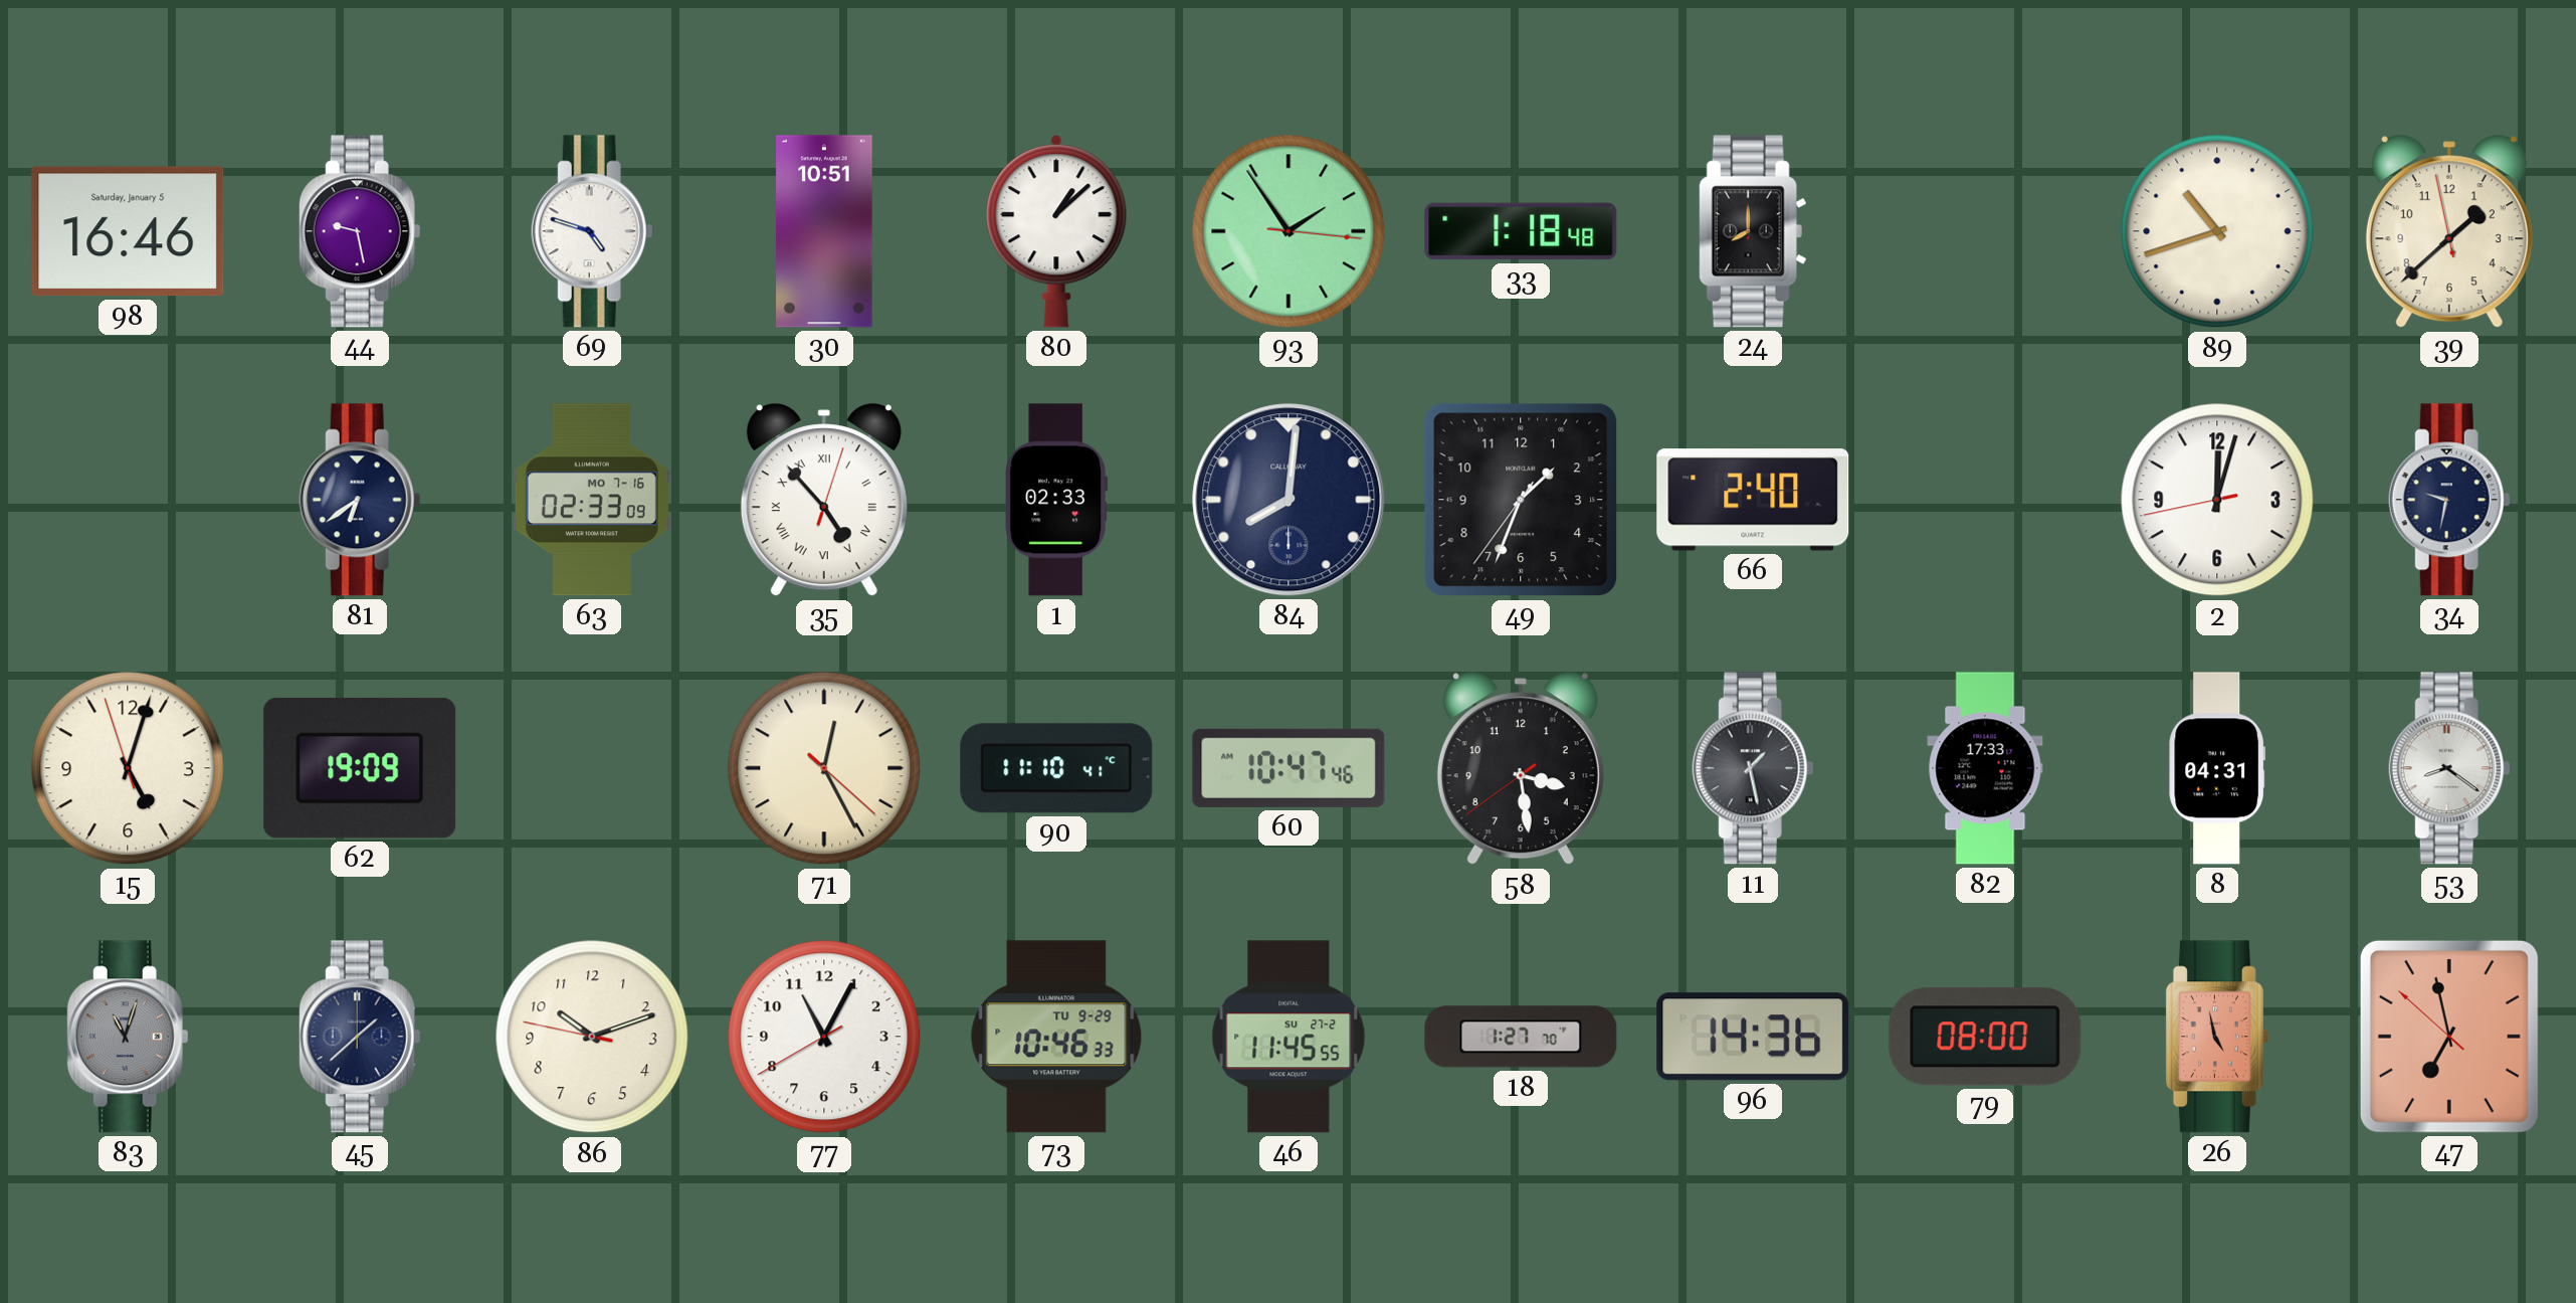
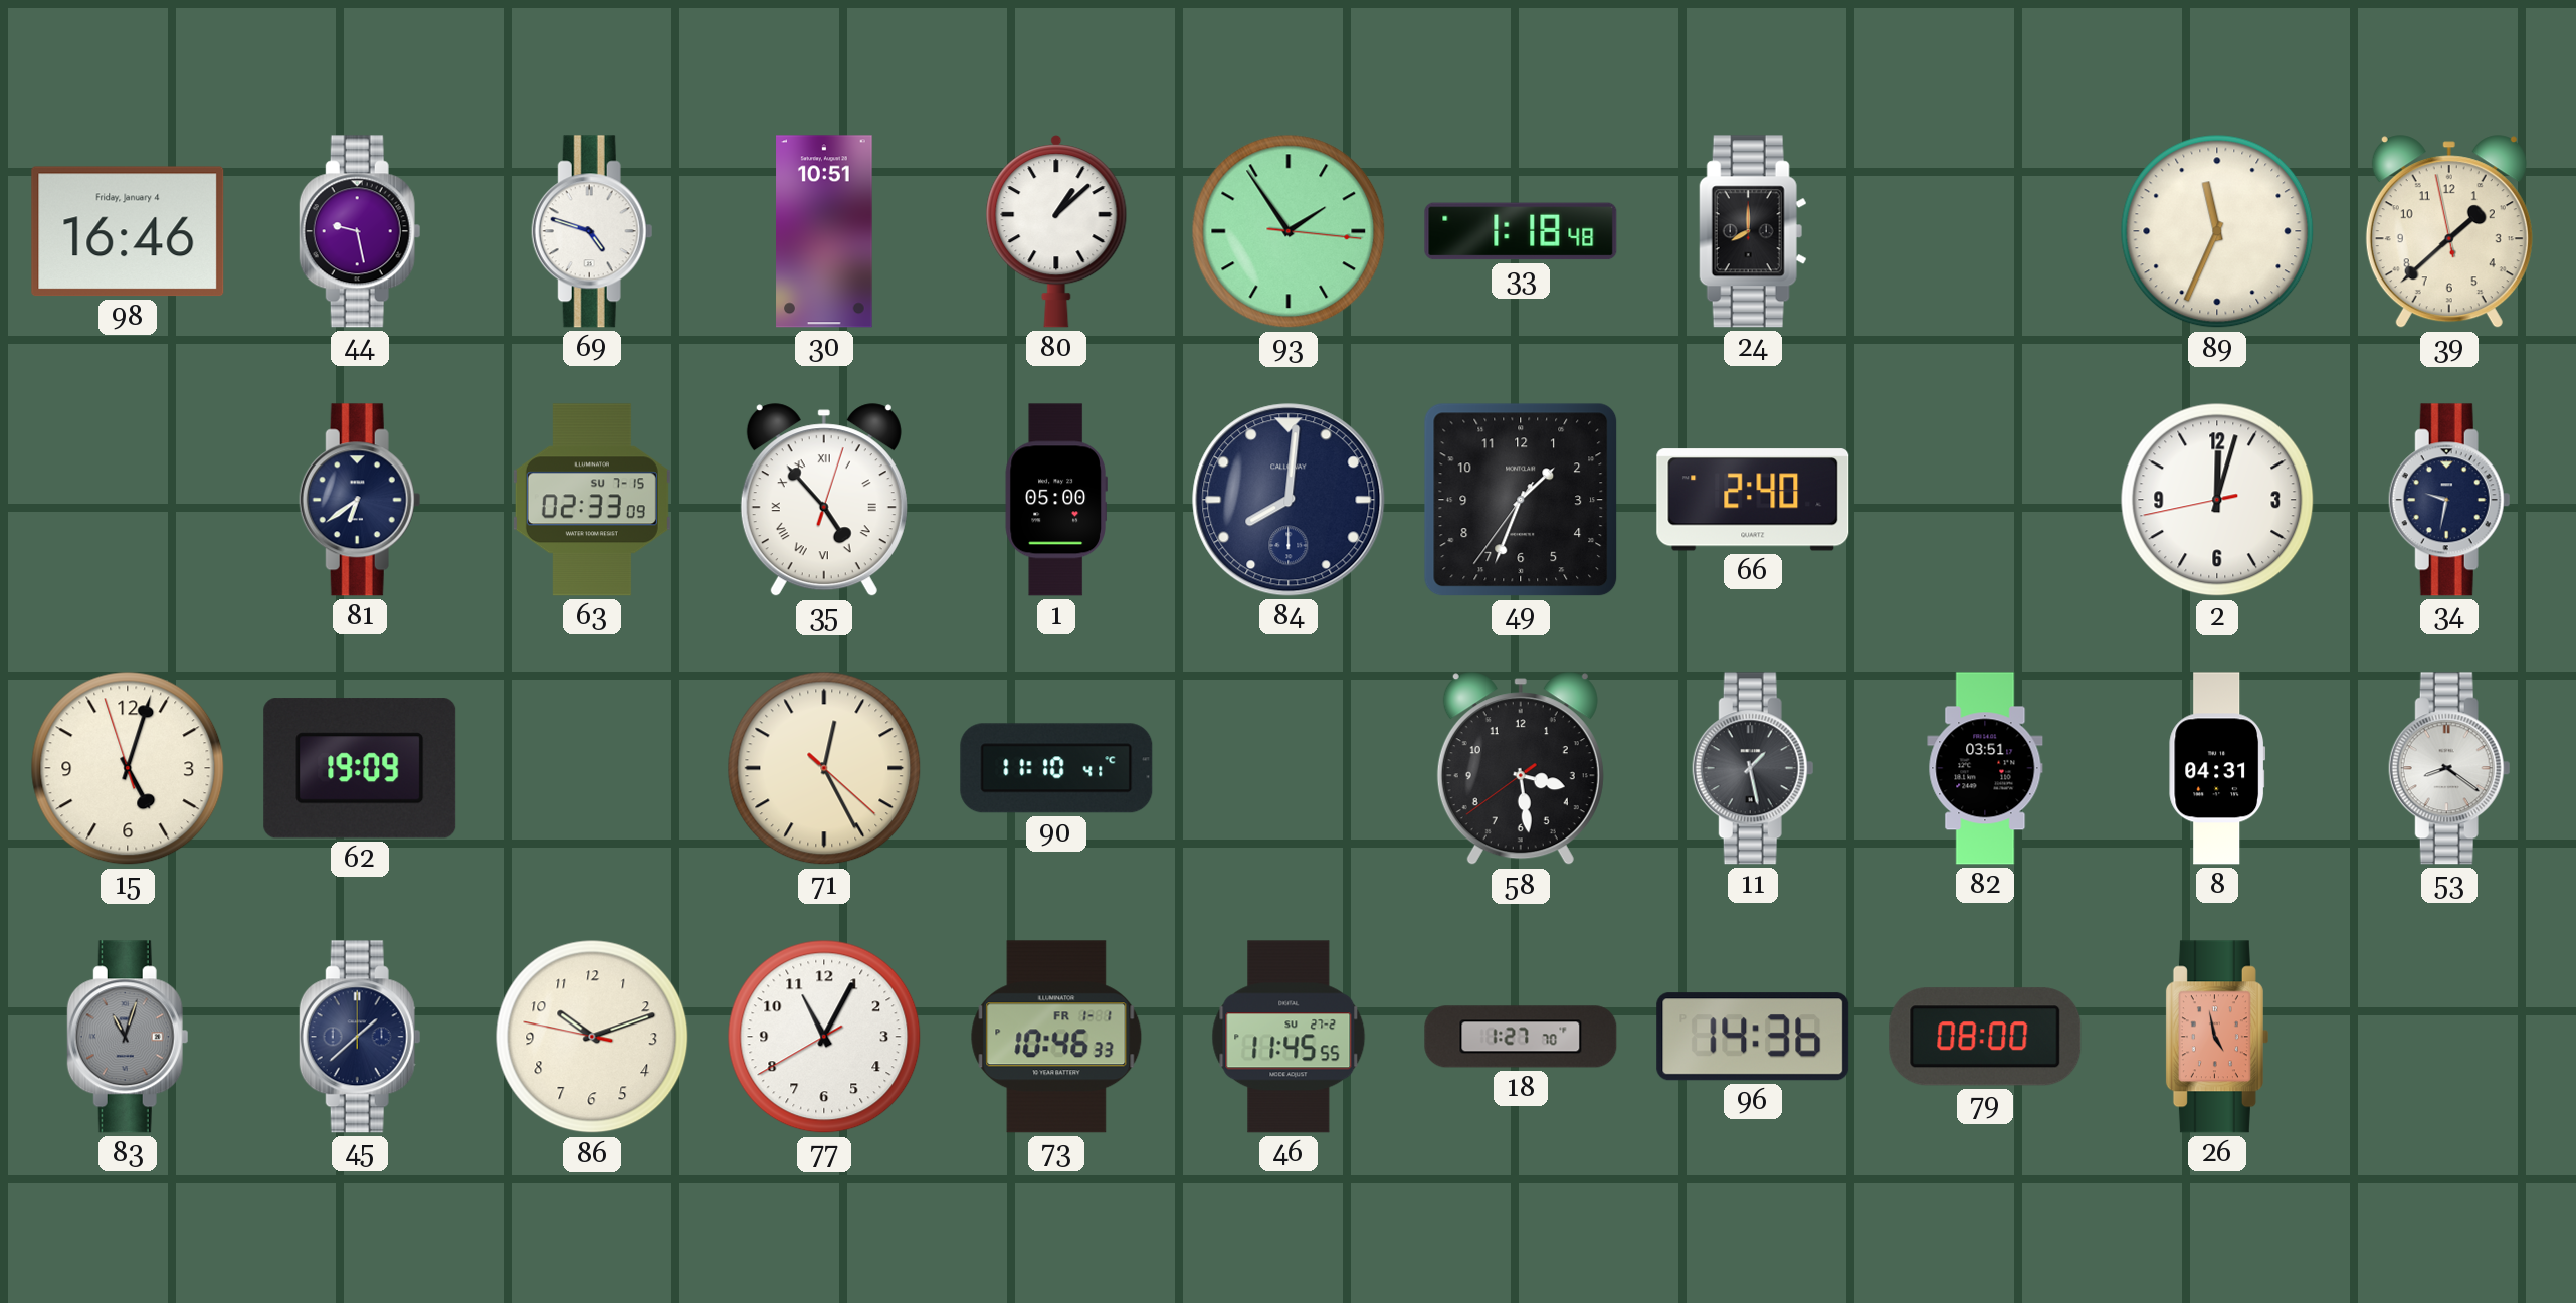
98 date: Saturday, January 5 -> Friday, January 4 (128, 231)
89: 10:42 -> 11:34 (2217, 231)
63 date: MO 7-16 -> SU 7-15 (592, 500)
1: 02:33 -> 05:00 (1056, 500)
60: 10:47 -> none (1289, 768)
82: 17:33 -> 03:51 (1985, 768)
73 date: TU 9-29 -> FR 1-1 (1056, 1037)
47: 6:57 -> none (2449, 1037)
